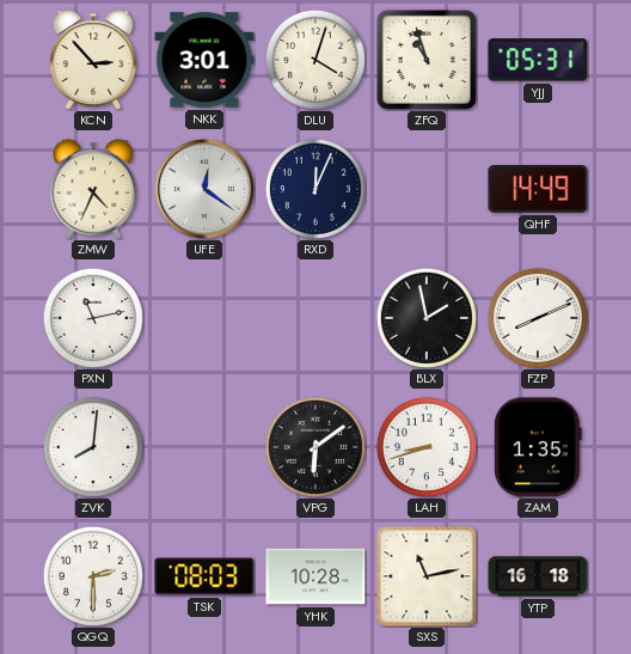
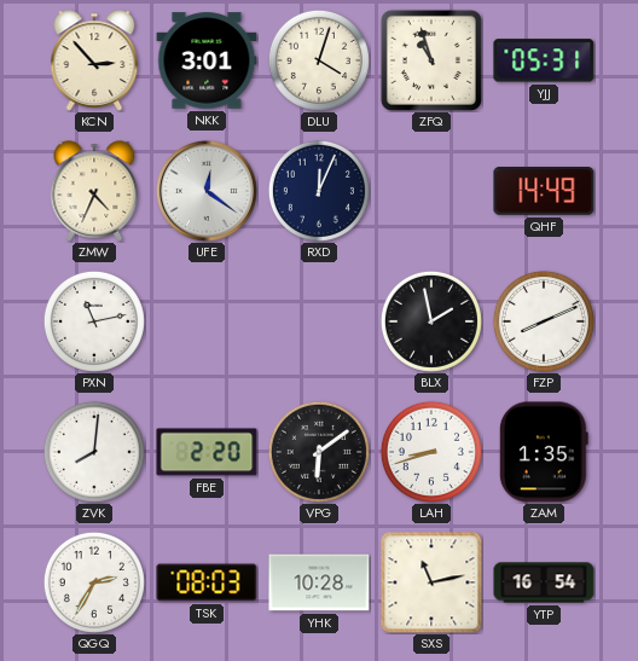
FBE: none -> 2:20 (207, 452)
QGQ: 2:30 -> 2:35 (94, 582)
YTP: 16:18 -> 16:54 (544, 582)
